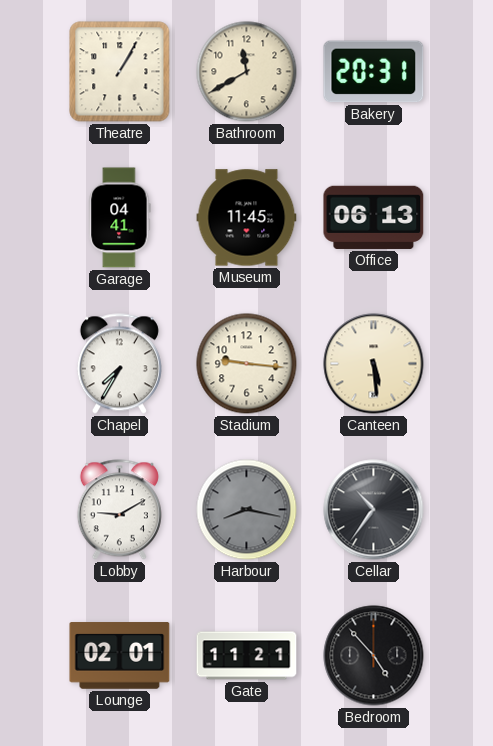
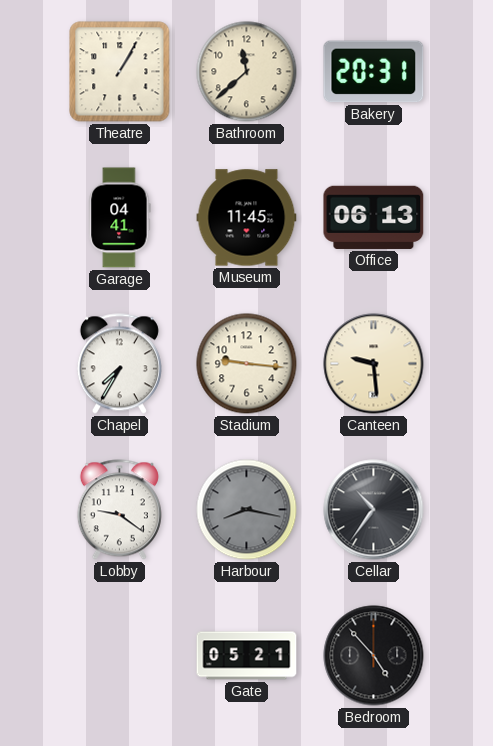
Bathroom: 11:40 -> 11:38 (247, 72)
Canteen: 5:29 -> 9:29 (374, 364)
Lobby: 9:10 -> 9:21 (119, 510)
Lounge: 02:01 -> none (120, 656)
Gate: 11:21 -> 05:21 (247, 656)
